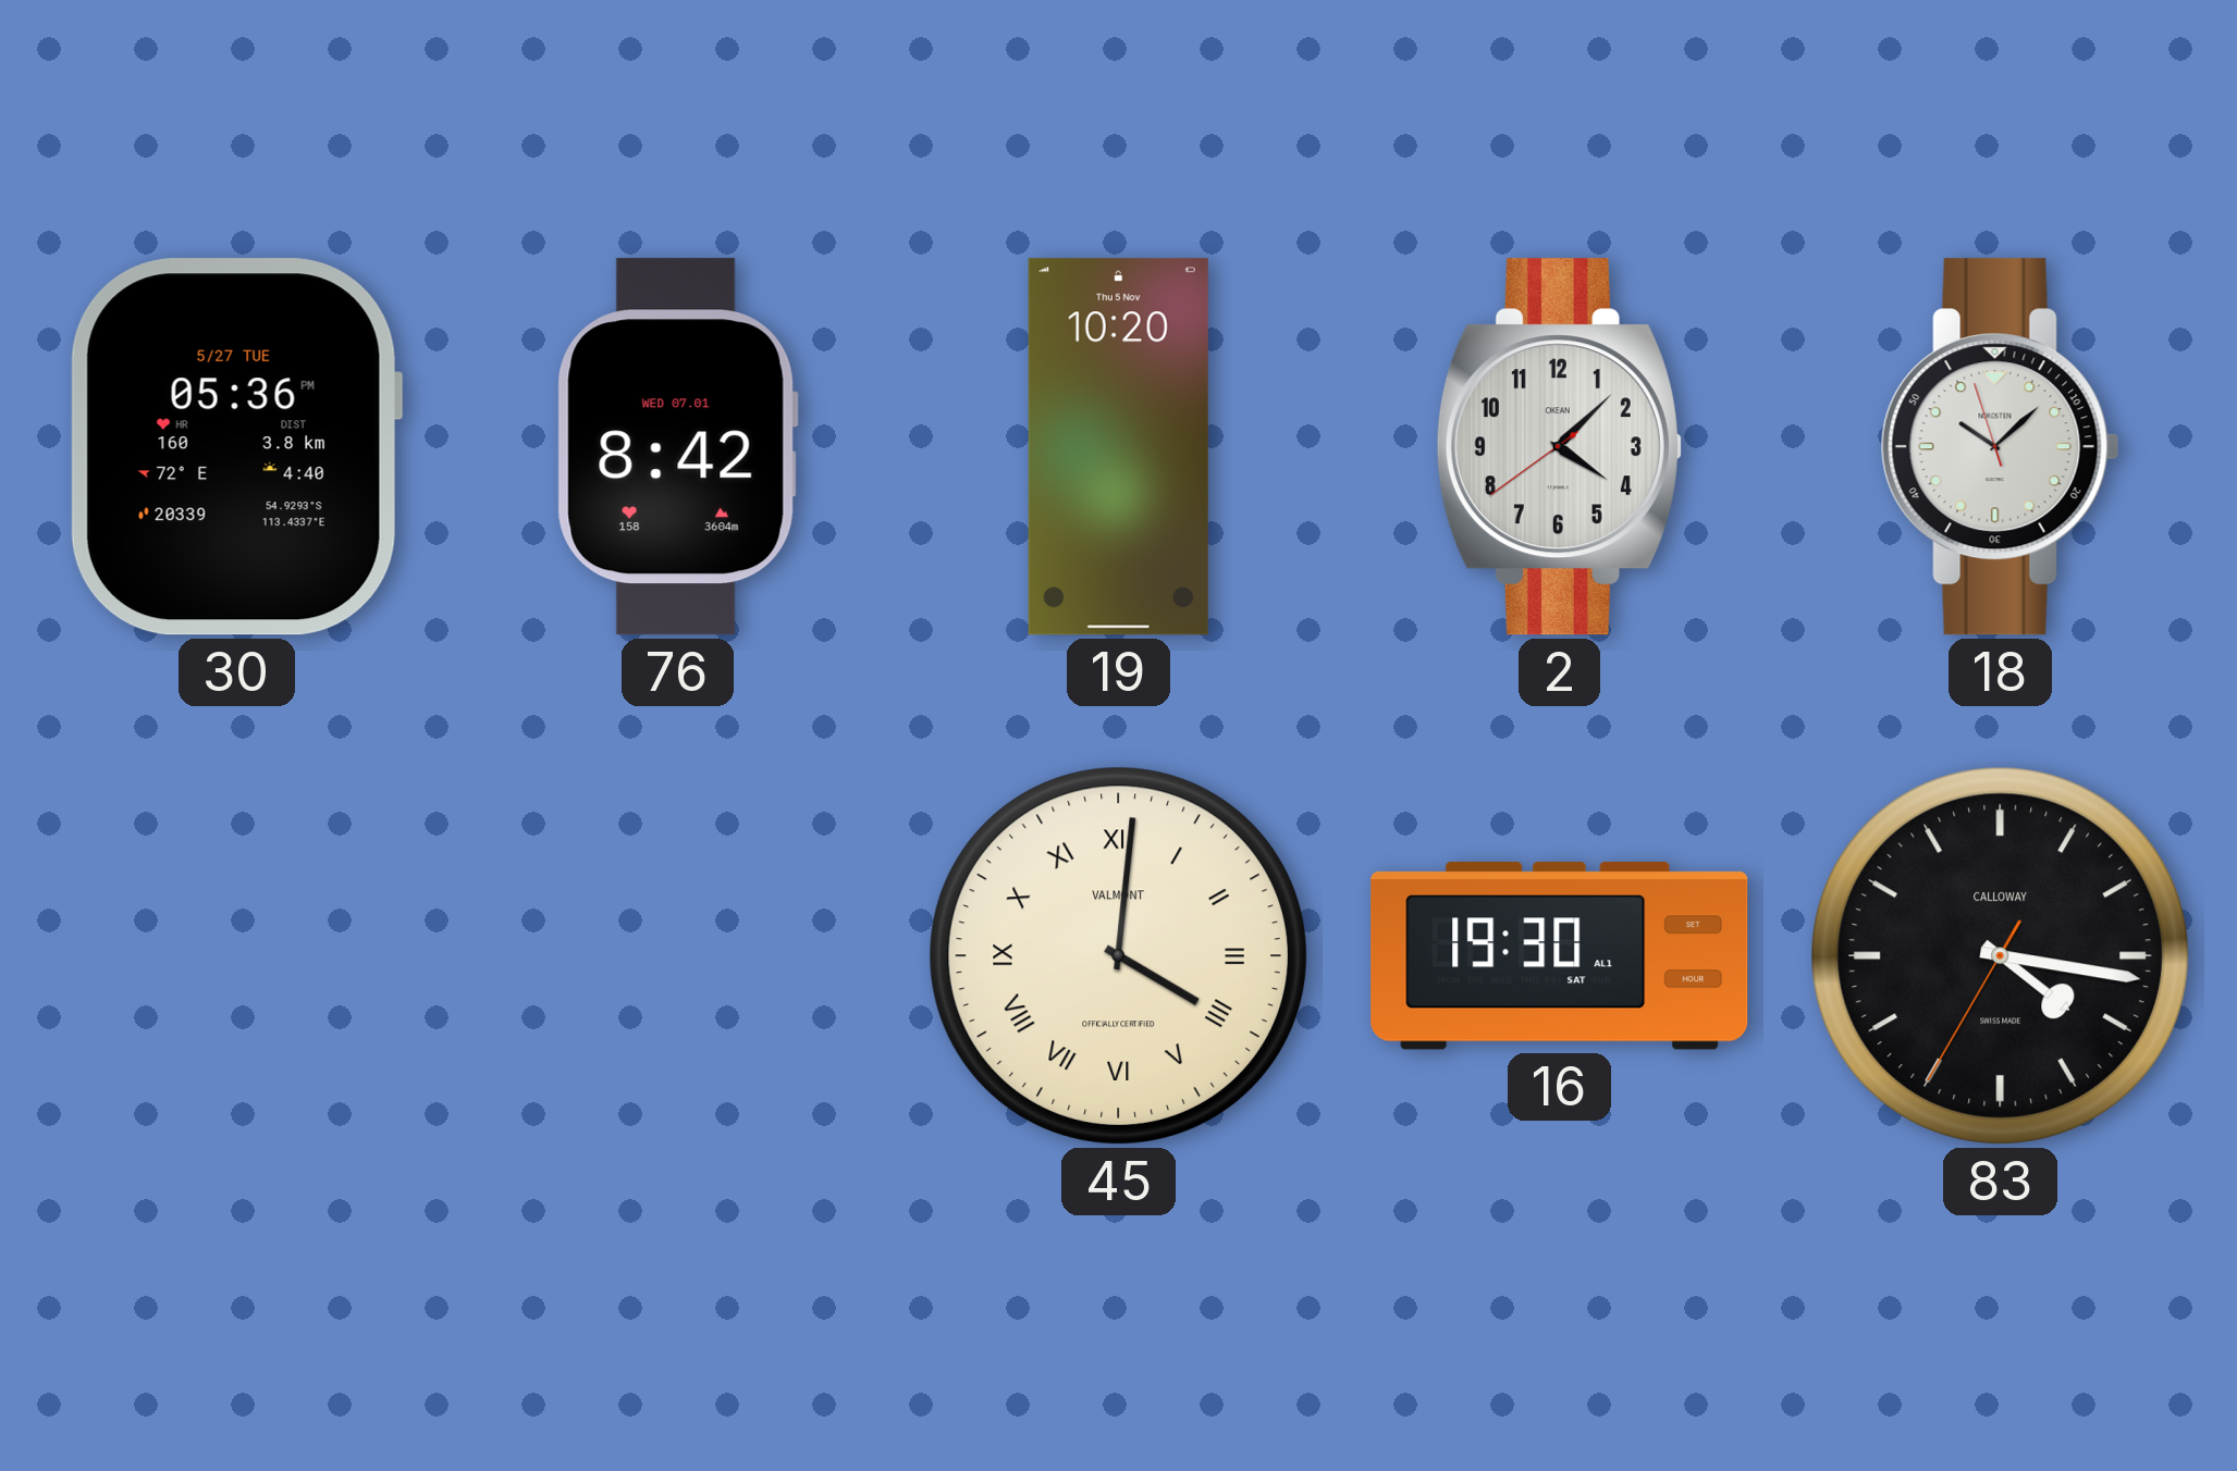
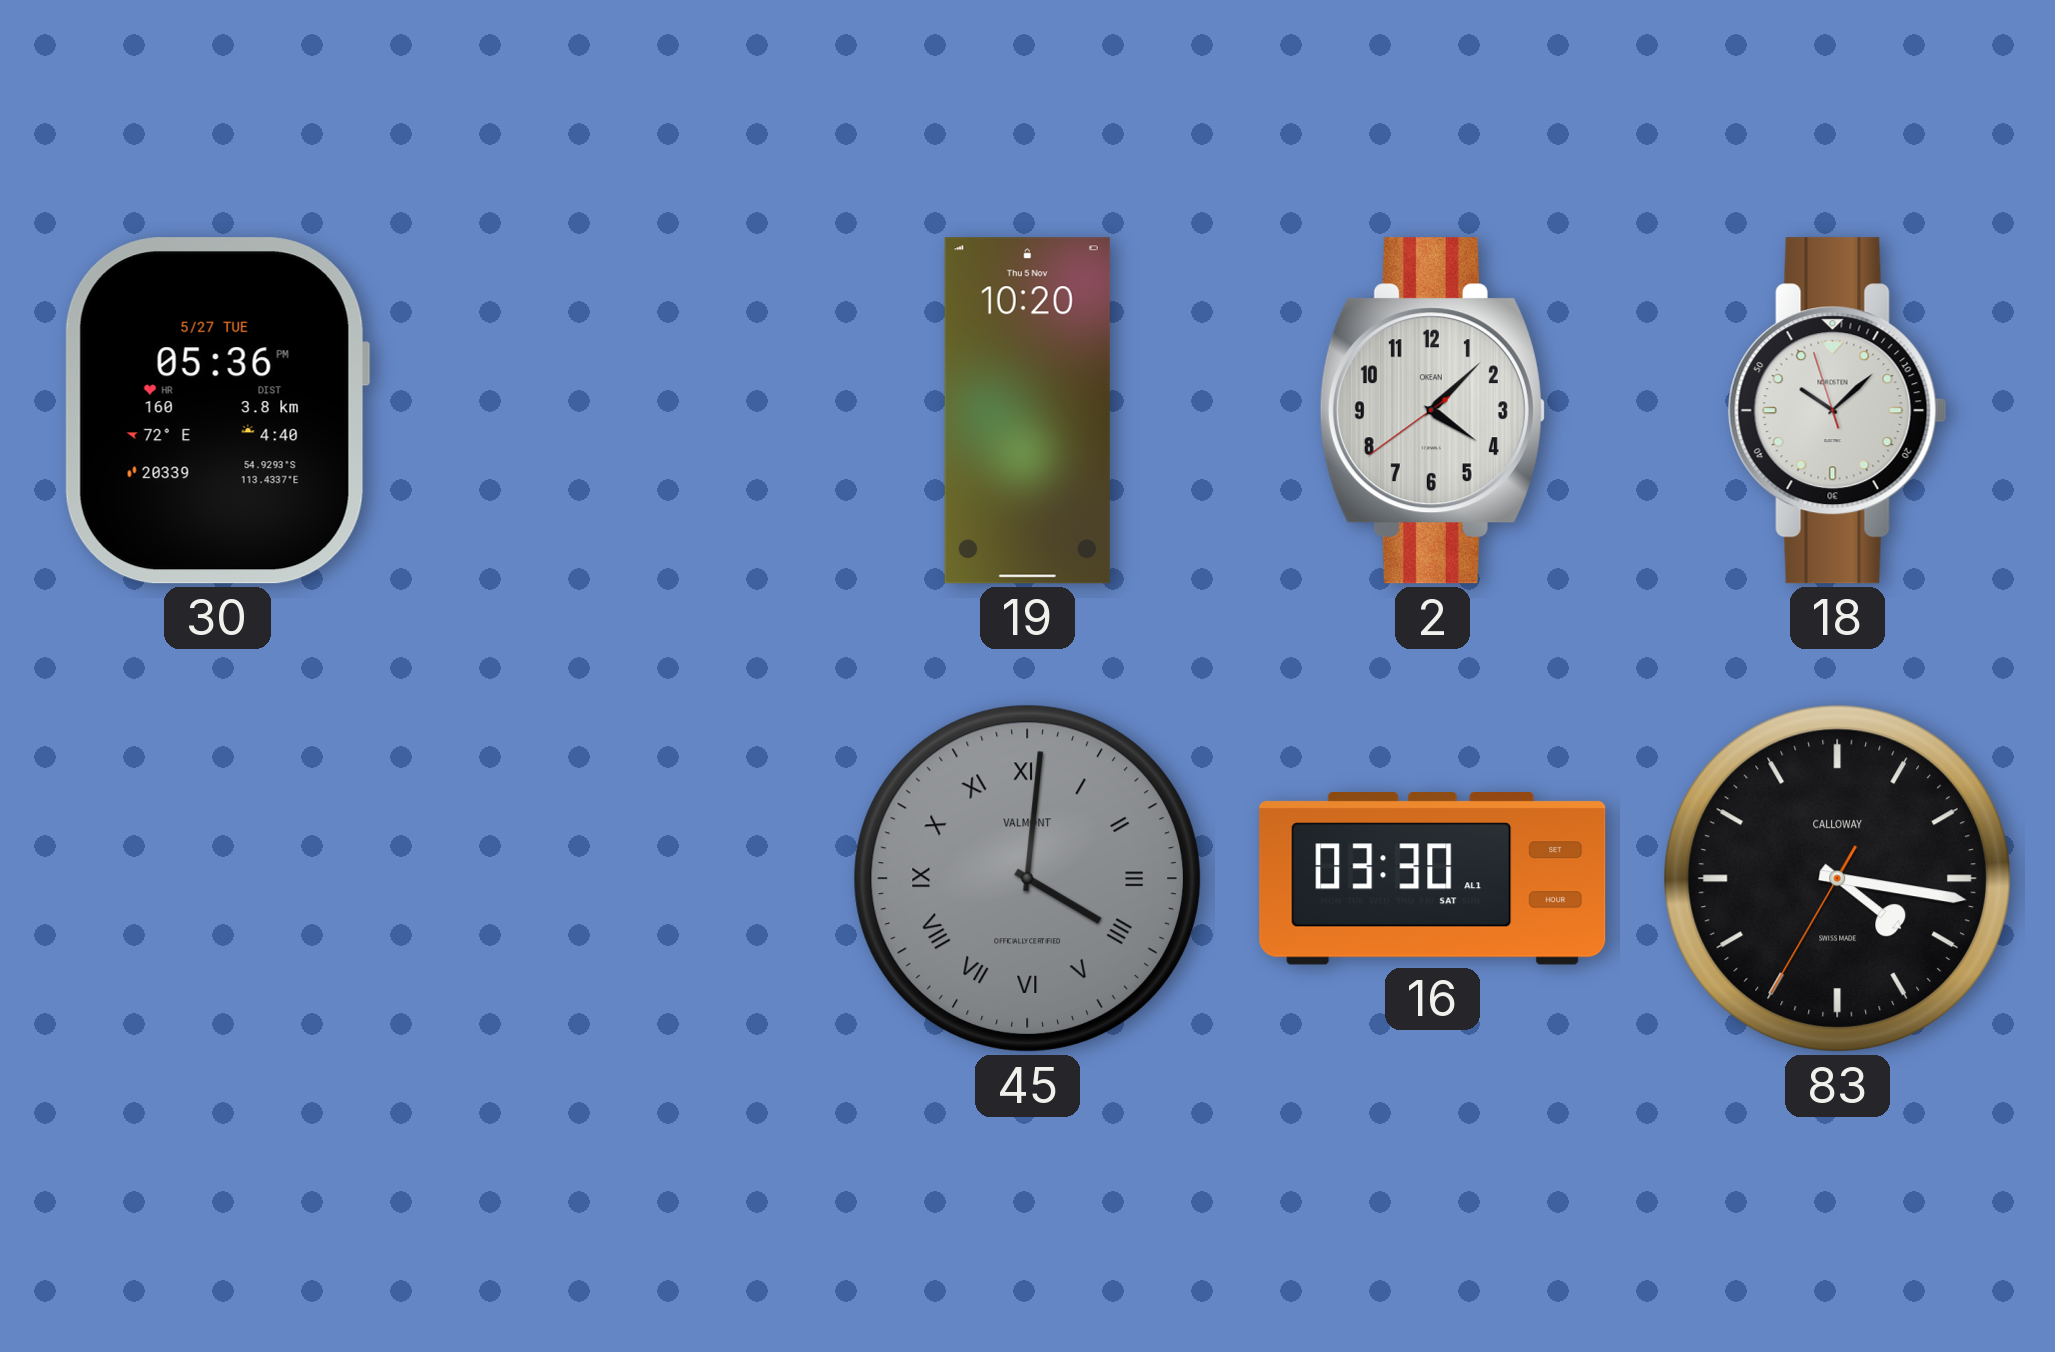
76: 8:42 -> none (677, 447)
45 dial: cream -> grey (1027, 878)
16: 19:30 -> 03:30 (1433, 879)
